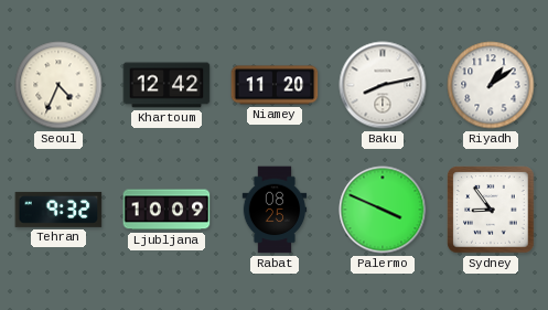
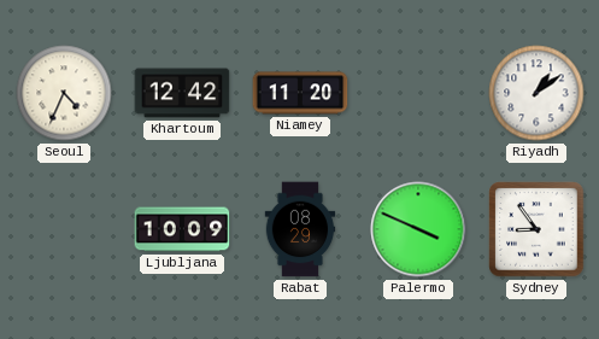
Baku: 8:13 -> none (383, 85)
Tehran: 9:32 -> none (58, 210)
Rabat: 08:25 -> 08:29 (300, 229)
